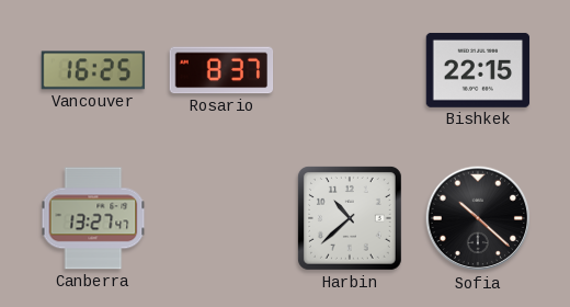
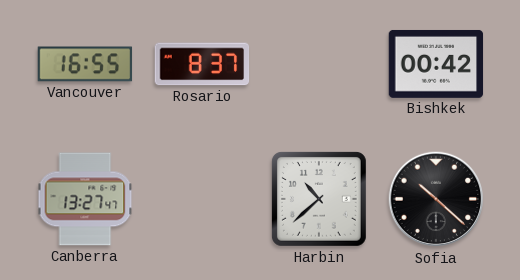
Vancouver: 16:25 -> 16:55 (85, 64)
Bishkek: 22:15 -> 00:42 (436, 64)
